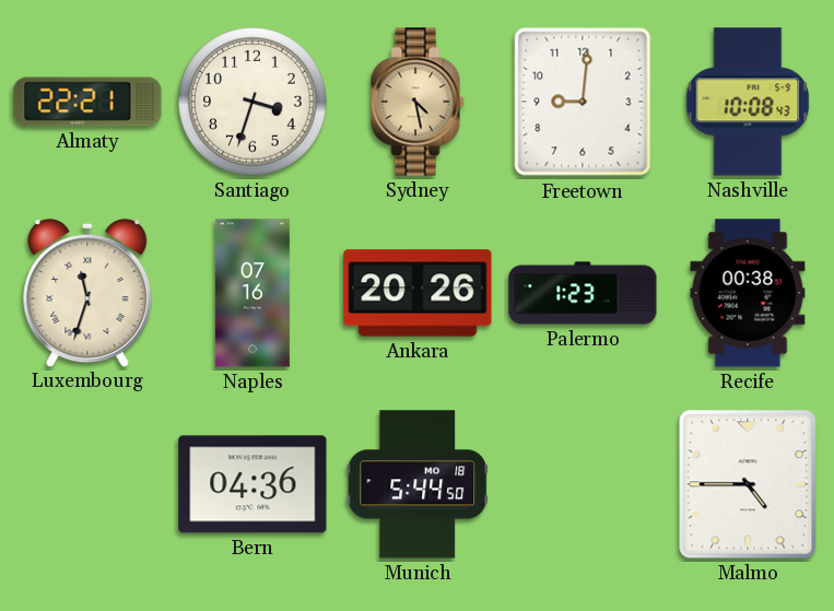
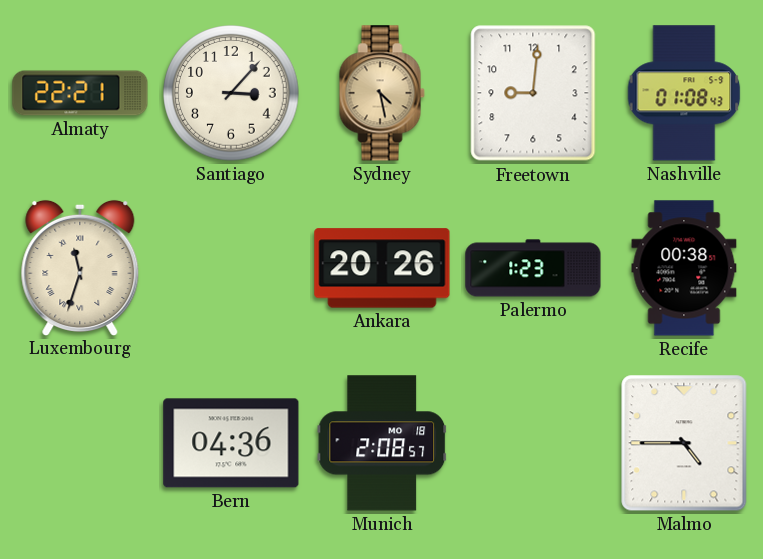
Santiago: 3:33 -> 3:07 (231, 93)
Nashville: 10:08 -> 01:08 (684, 93)
Naples: 07:16 -> none (252, 293)
Munich: 5:44 -> 2:08 (382, 443)
